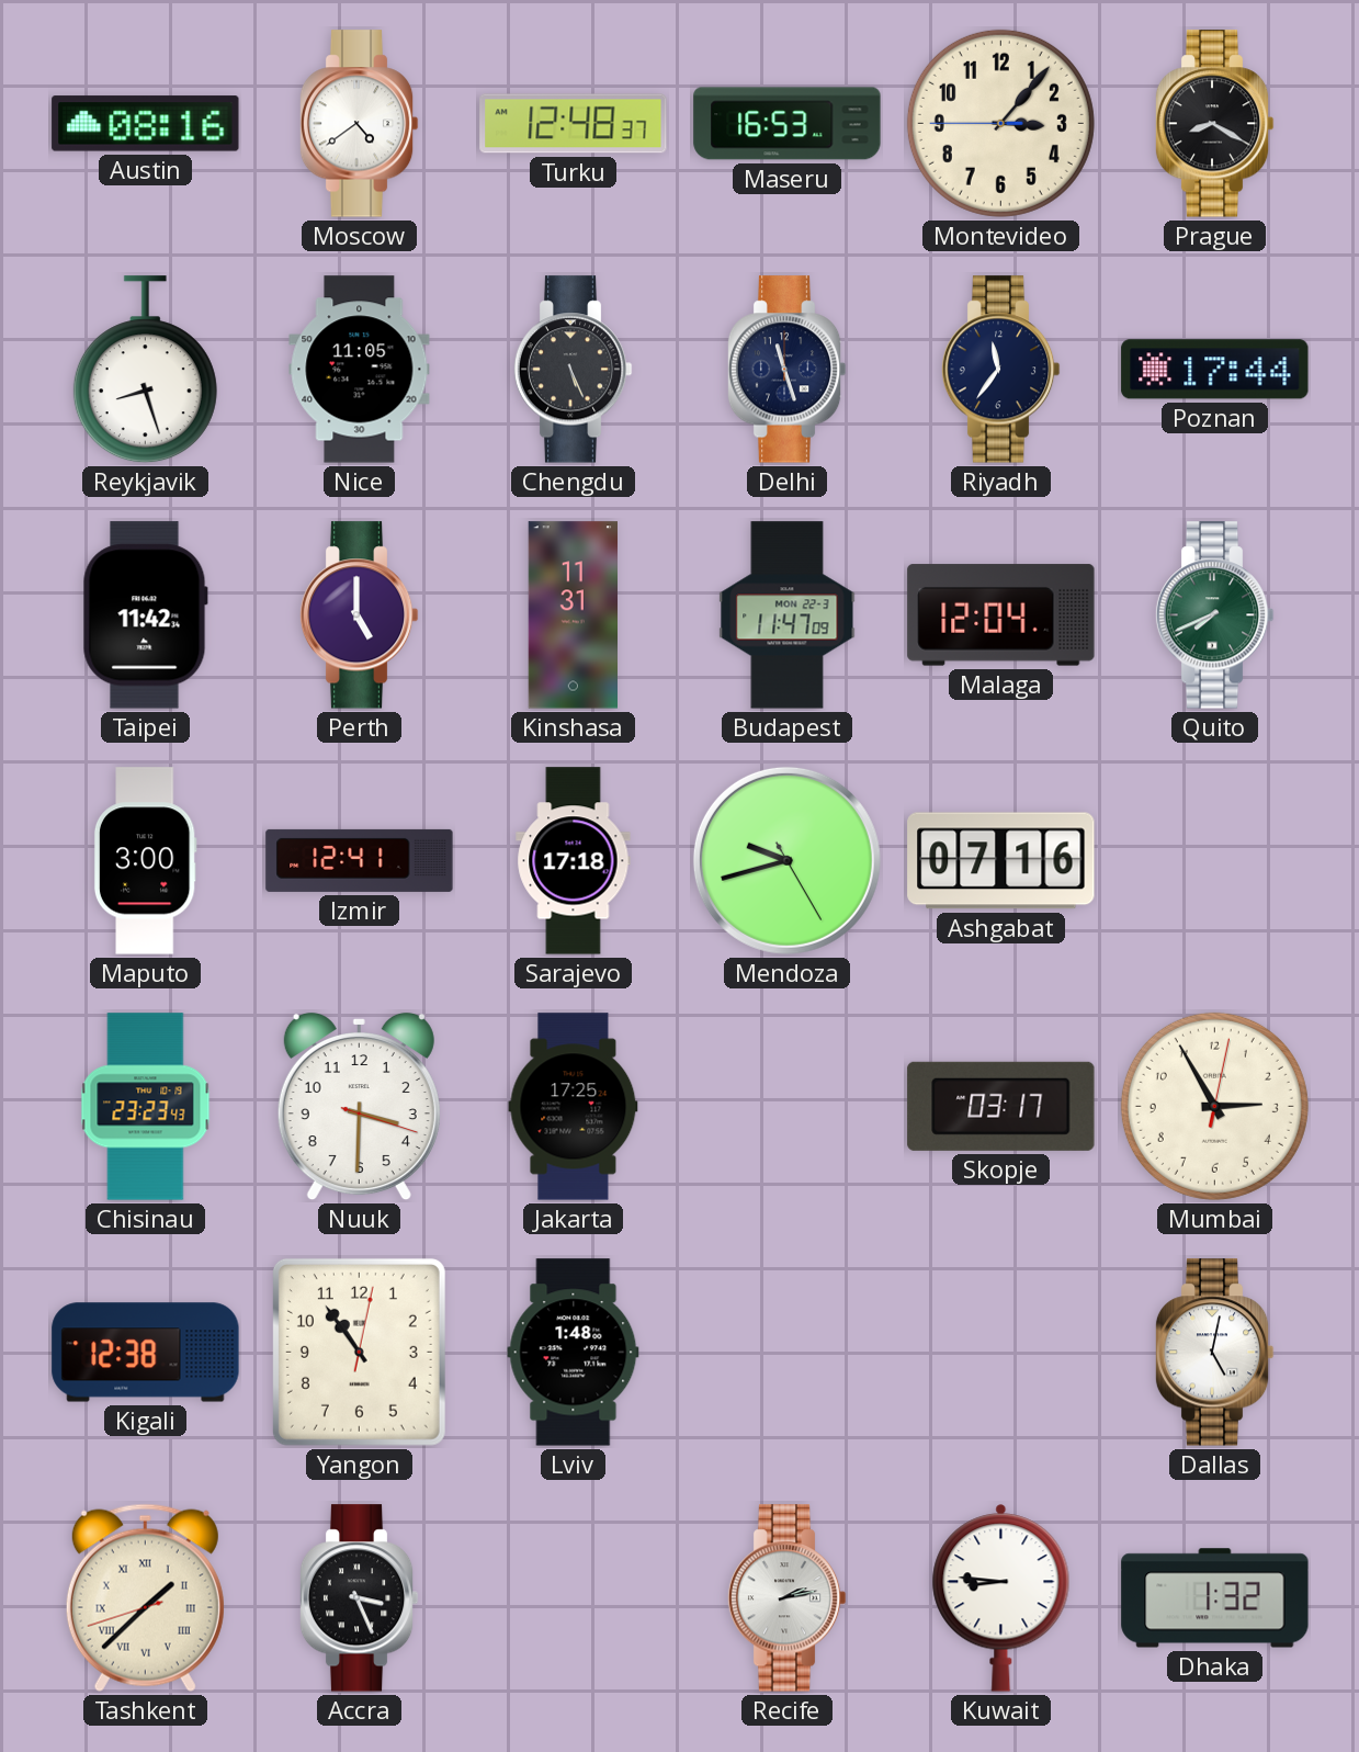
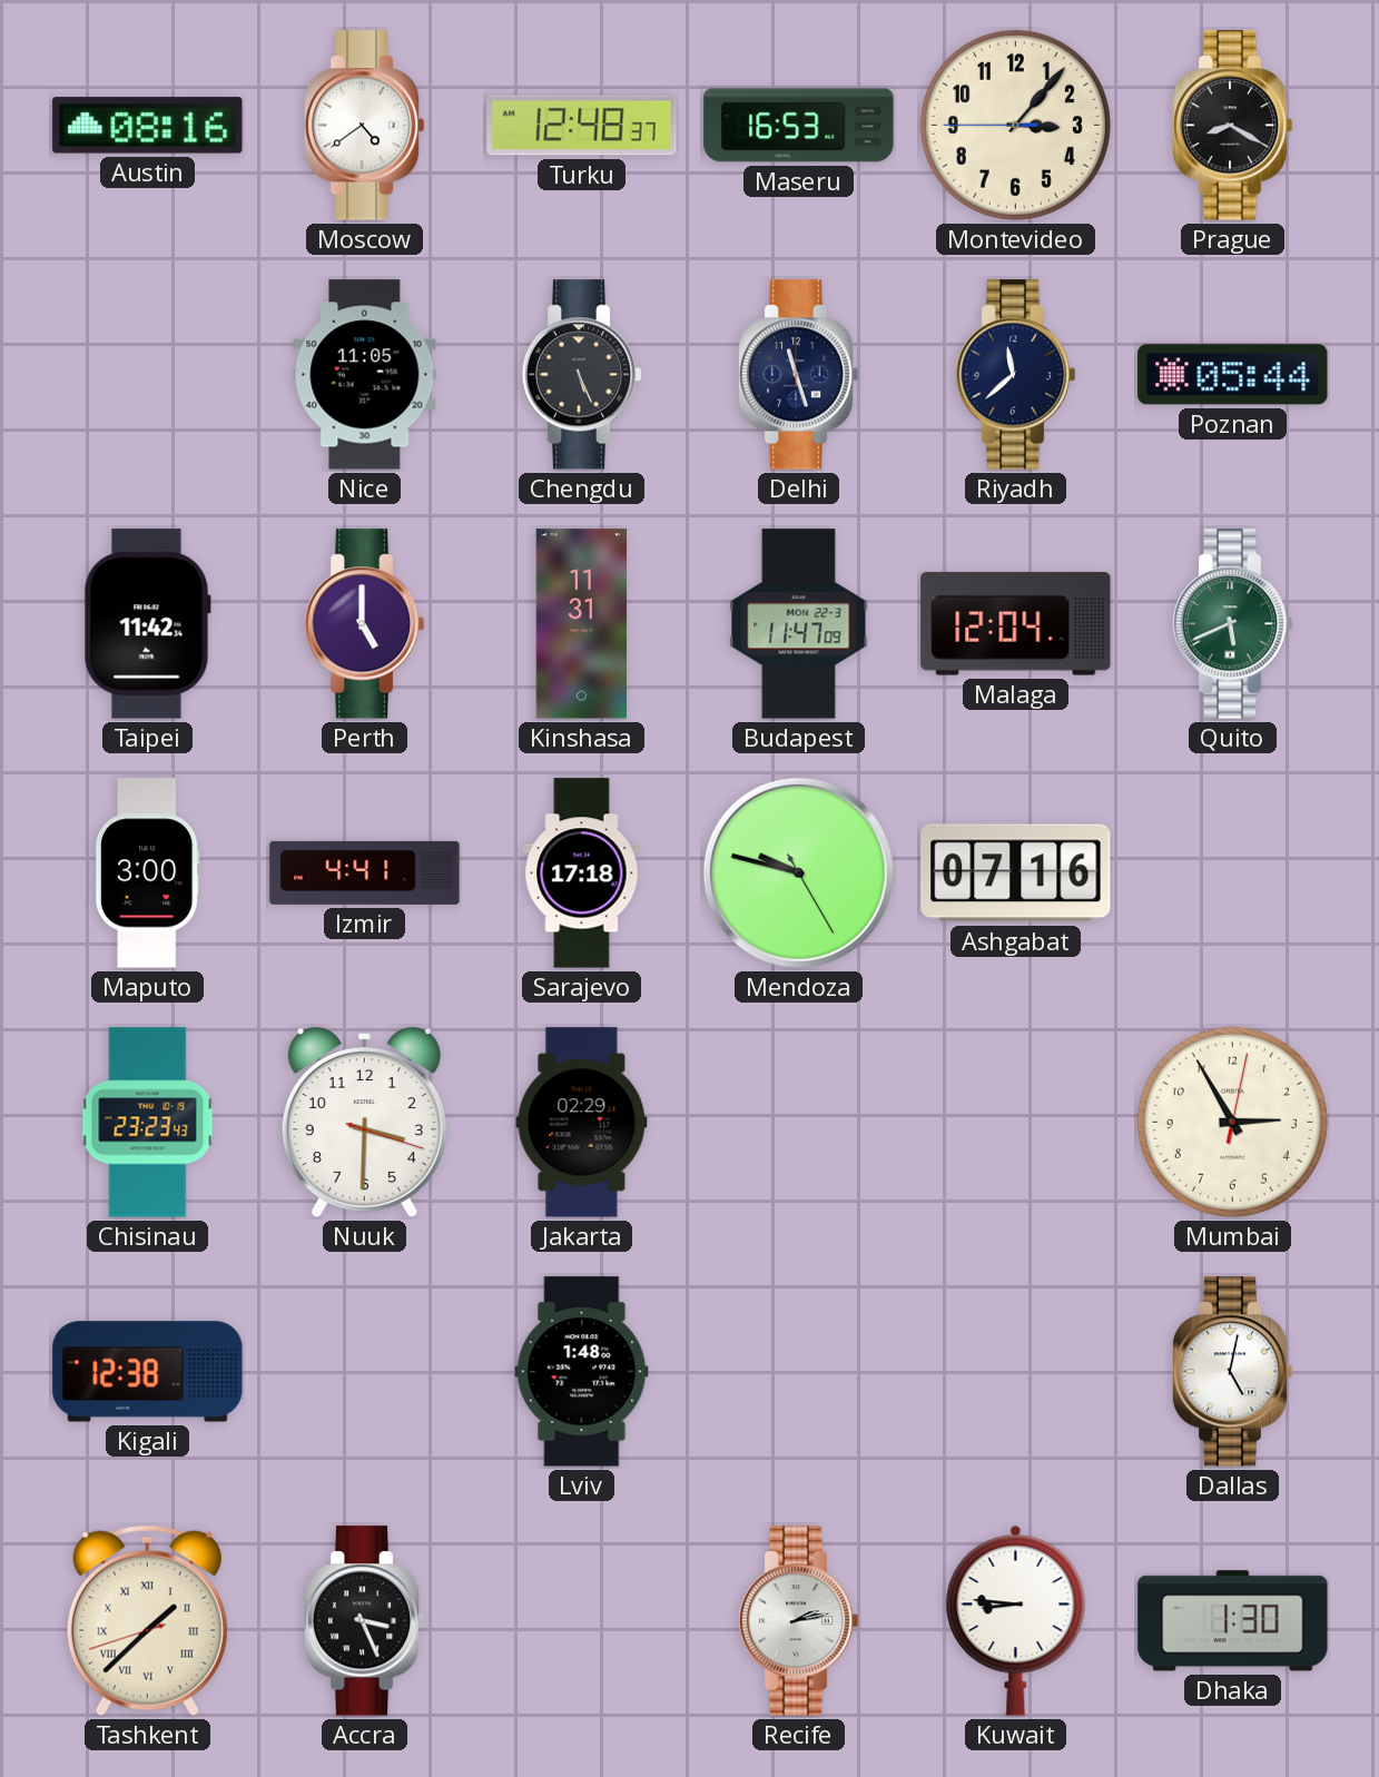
Reykjavik: 8:27 -> none (145, 370)
Riyadh: 11:36 -> 11:38 (1015, 375)
Poznan: 17:44 -> 05:44 (1233, 375)
Quito: 7:41 -> 5:41 (1232, 624)
Izmir: 12:41 -> 4:41 (365, 872)
Mendoza: 9:42 -> 9:47 (798, 872)
Jakarta: 17:25 -> 02:29 (582, 1123)
Skopje: 03:17 -> none (1001, 1106)
Yangon: 10:54 -> none (359, 1352)
Dhaka: 1:32 -> 1:30 (1233, 1621)
